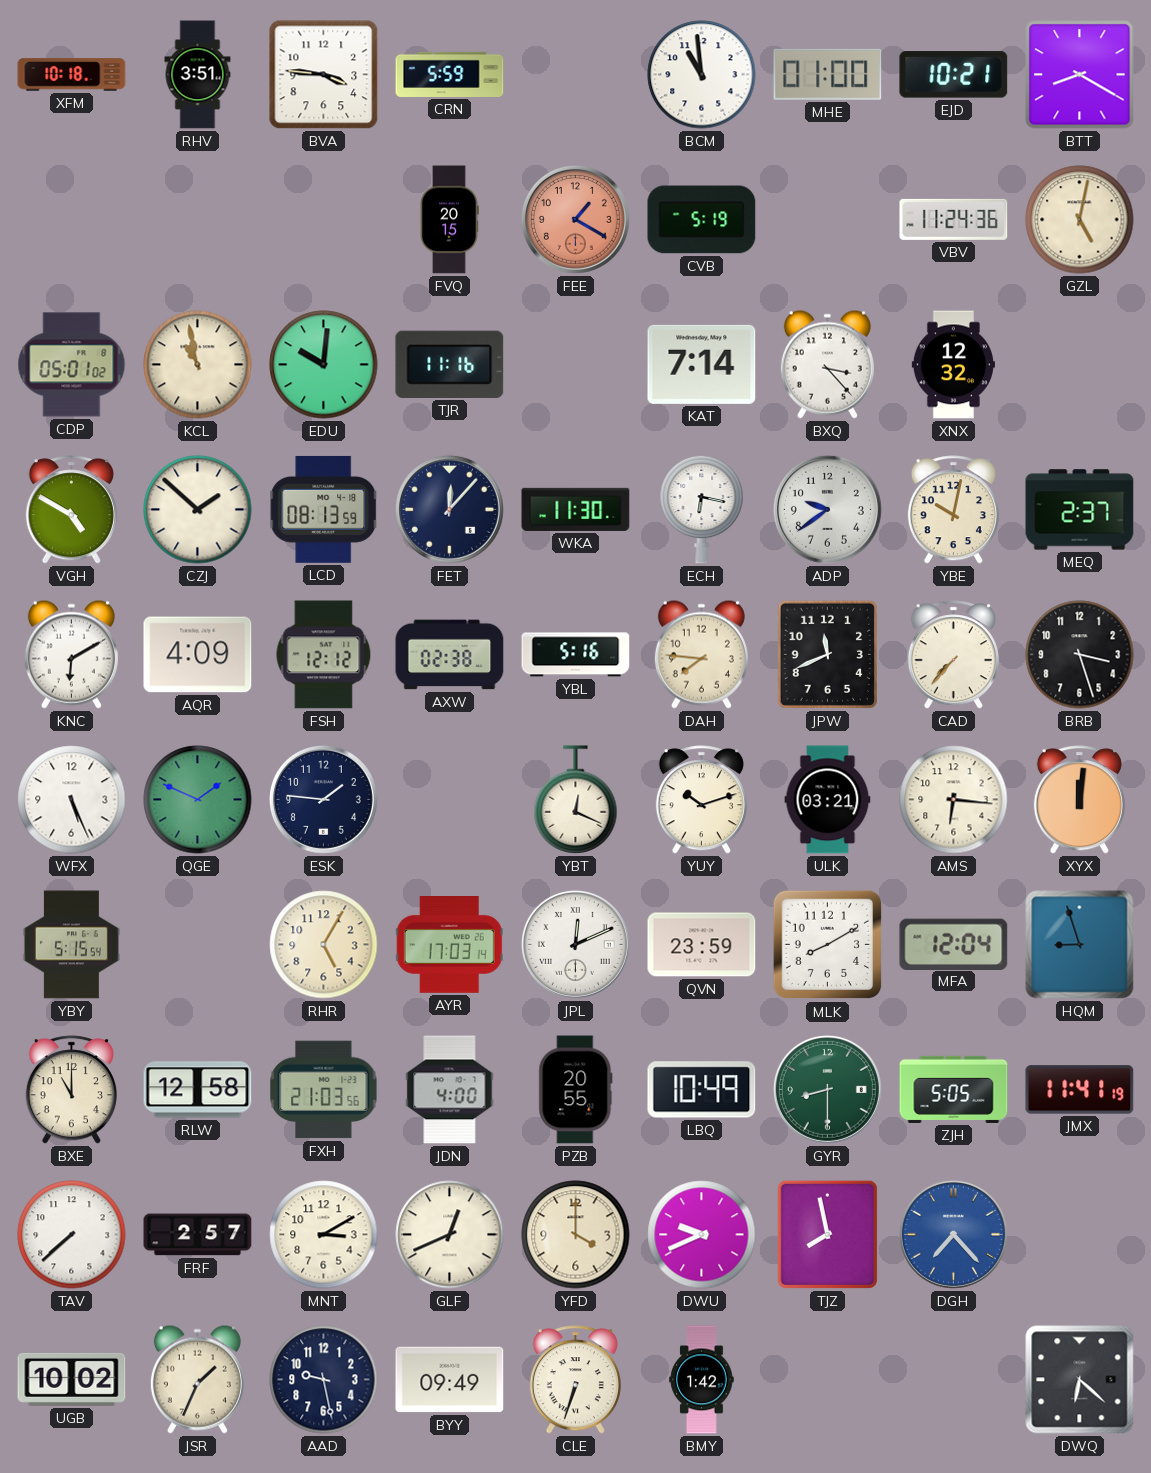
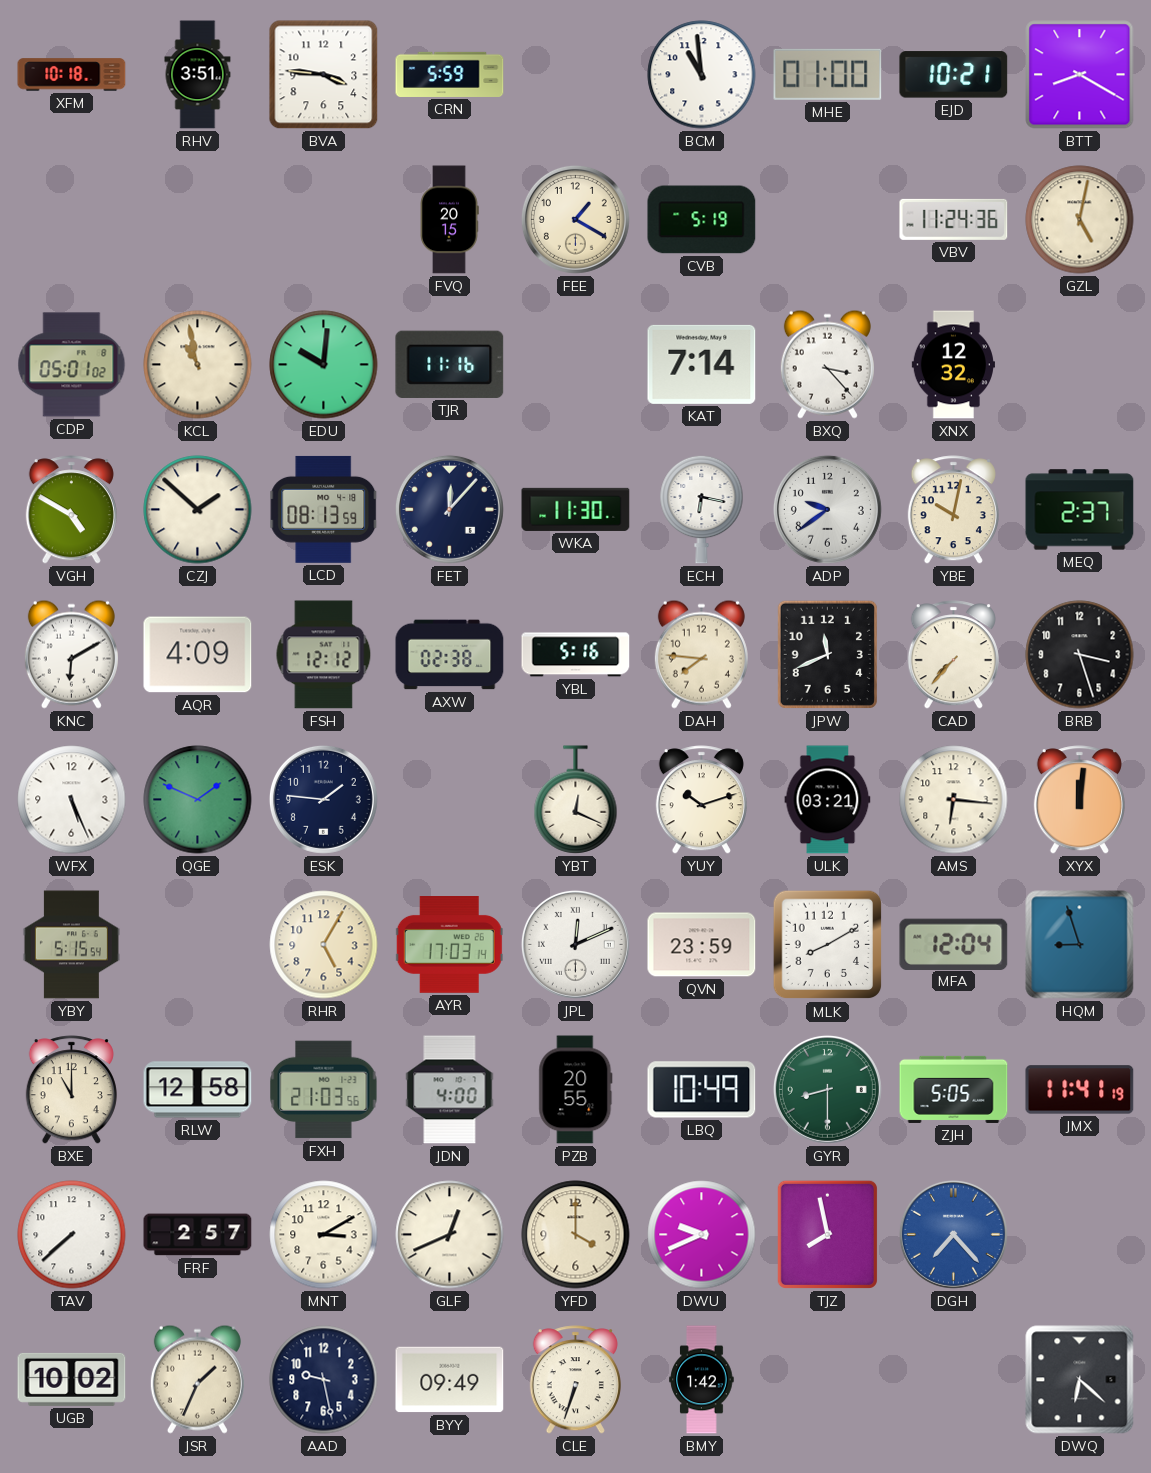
FEE dial: salmon -> cream (575, 219)
